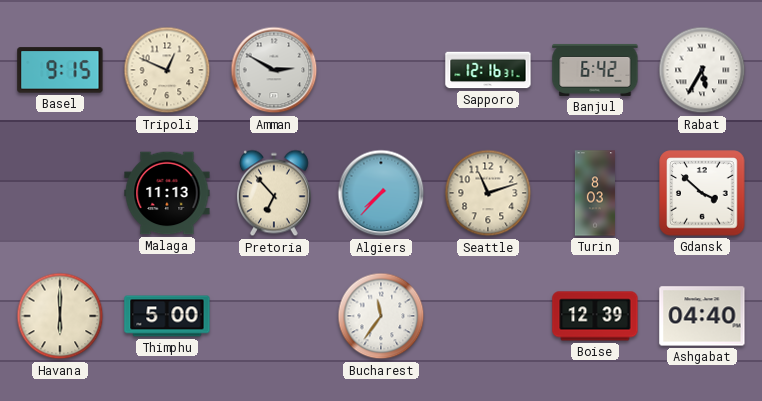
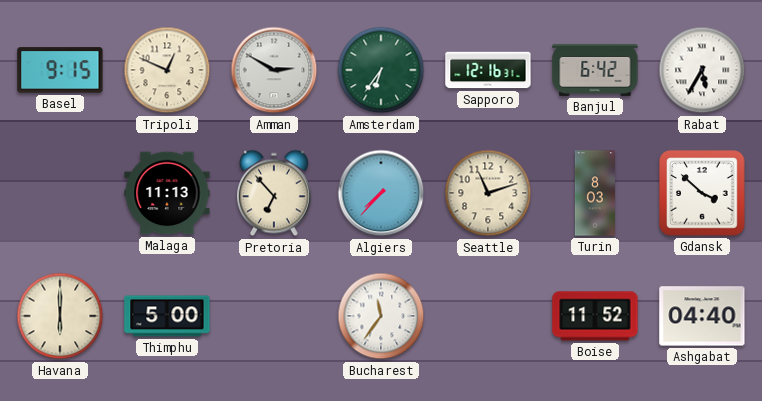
Amsterdam: none -> 6:36 (381, 70)
Boise: 12:39 -> 11:52 (595, 316)
